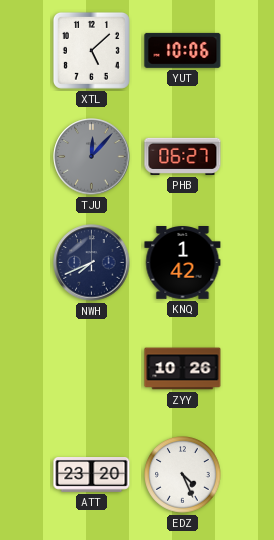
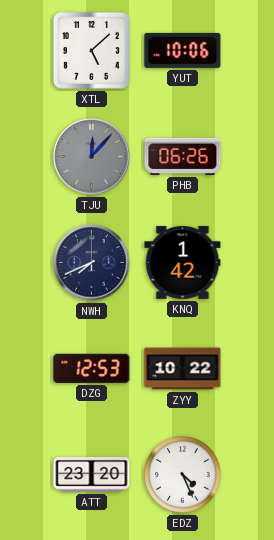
PHB: 06:27 -> 06:26 (183, 156)
DZG: none -> 12:53 (92, 368)
ZYY: 10:26 -> 10:22 (183, 369)
